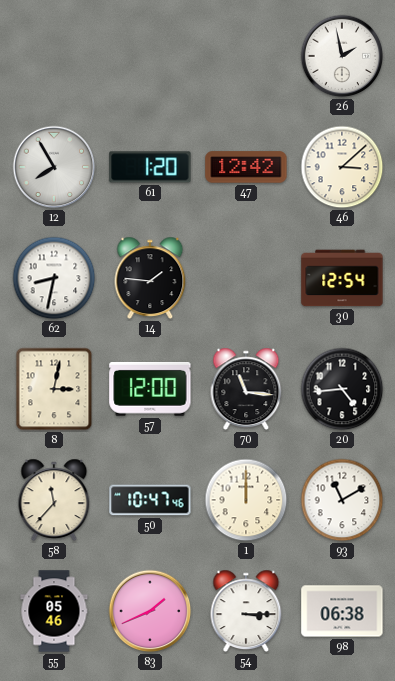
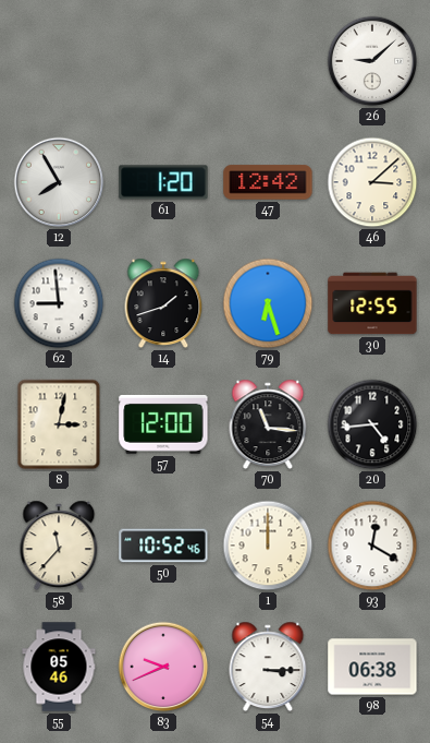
26: 1:58 -> 9:08 (372, 61)
62: 8:32 -> 8:59 (59, 303)
14: 1:46 -> 1:42 (163, 303)
79: none -> 6:27 (268, 303)
30: 12:54 -> 12:55 (372, 303)
50: 10:47 -> 10:52 (163, 546)
93: 11:10 -> 12:20 (372, 546)
83: 1:41 -> 9:41 (163, 667)
